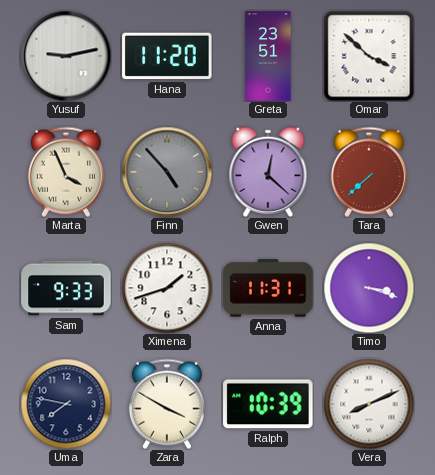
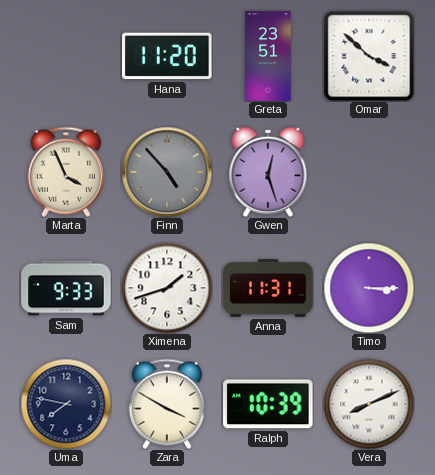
Yusuf: 9:13 -> none (66, 56)
Gwen: 12:22 -> 12:27 (268, 172)
Tara: 7:38 -> none (369, 172)
Timo: 3:18 -> 3:15 (369, 288)
